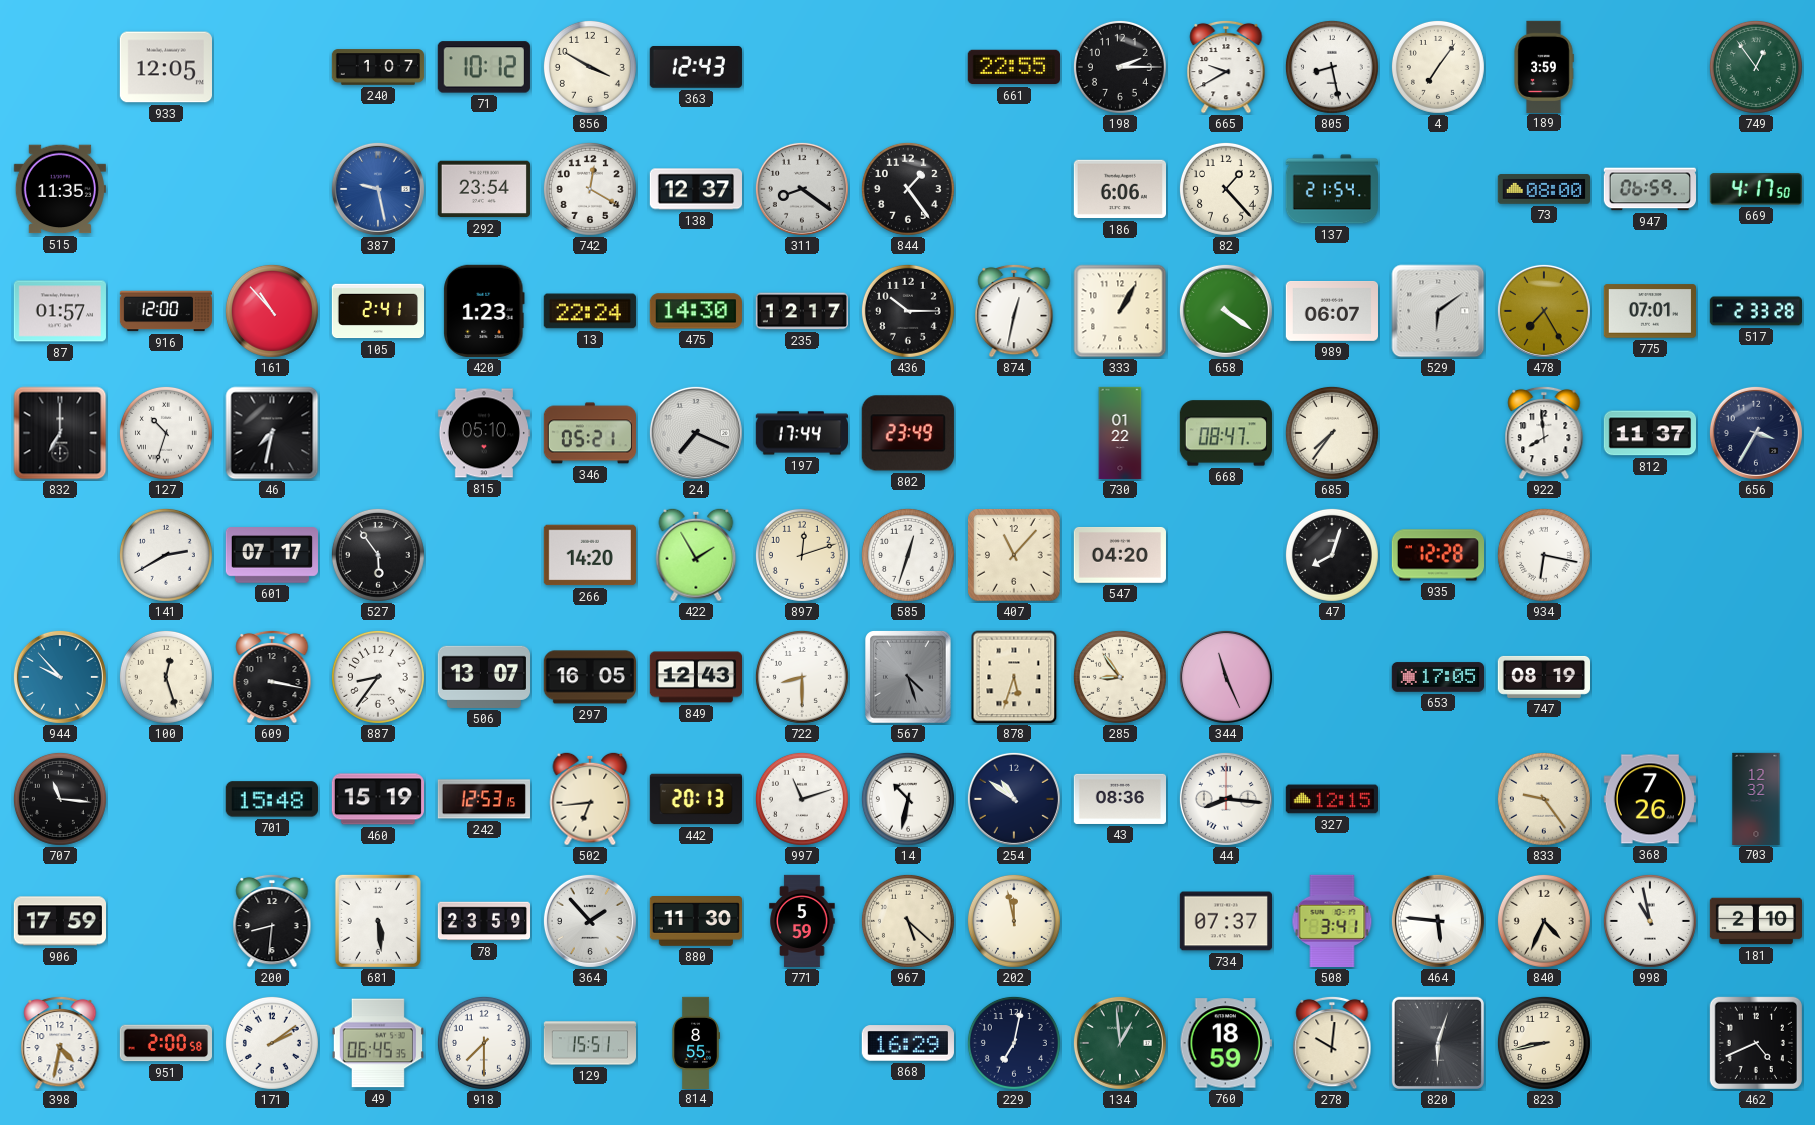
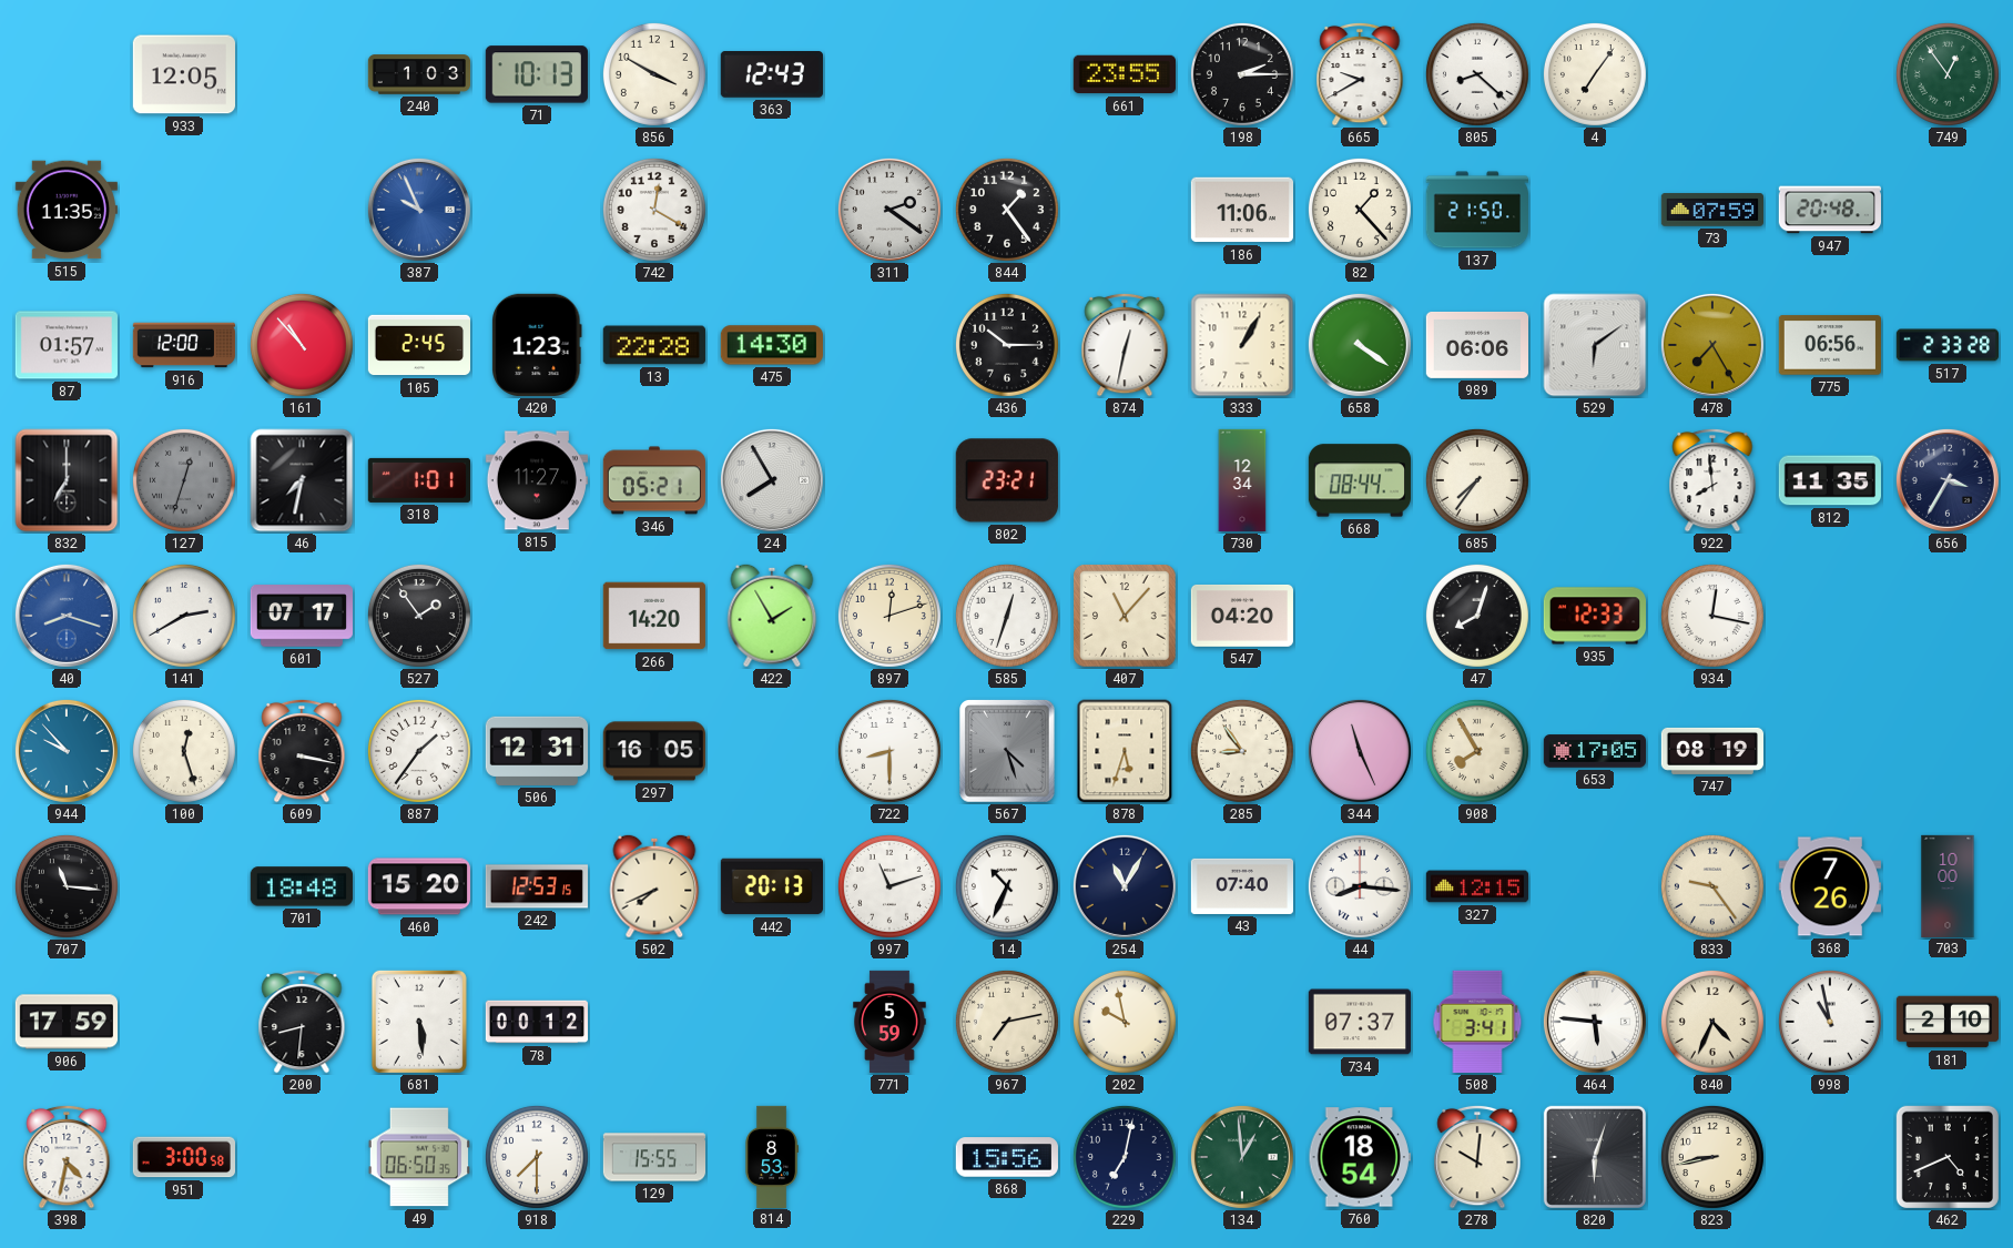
240: 1:07 -> 1:03 (419, 74)
71: 10:12 -> 10:13 (537, 74)
661: 22:55 -> 23:55 (1125, 74)
805: 8:28 -> 8:22 (1477, 74)
189: 3:59 -> none (1544, 66)
387: 9:28 -> 9:56 (419, 210)
292: 23:54 -> none (484, 189)
138: 12:37 -> none (695, 189)
311: 8:21 -> 2:21 (889, 210)
186: 6:06 -> 11:06 (1241, 210)
137: 21:54 -> 21:50 (1476, 210)
73: 08:00 -> 07:59 (1711, 210)
947: 06:59 -> 20:48 (1829, 210)
669: 4:17 -> none (1756, 189)
105: 2:41 -> 2:45 (418, 345)
13: 22:24 -> 22:28 (654, 345)
235: 12:17 -> none (801, 311)
989: 06:07 -> 06:06 (1476, 345)
775: 07:01 -> 06:56 (1829, 345)
127: 10:33 -> 12:33 (184, 480)
127 dial: white -> grey (184, 480)
318: none -> 1:01 (418, 480)
815: 05:10 -> 11:27 (536, 480)
24: 7:19 -> 7:55 (772, 480)
197: 17:44 -> none (801, 433)
802: 23:49 -> 23:21 (1007, 480)
730: 01:22 -> 12:34 (1242, 480)
668: 08:47 -> 08:44 (1359, 480)
812: 11:37 -> 11:35 (1829, 480)
40: none -> 8:18 (67, 616)
527: 5:54 -> 1:54 (419, 616)
935: 12:28 -> 12:33 (1594, 616)
934: 6:17 -> 12:17 (1712, 616)
887: 8:36 -> 1:36 (419, 751)
506: 13:07 -> 12:31 (536, 751)
849: 12:43 -> none (695, 677)
908: none -> 7:55 (1477, 751)
701: 15:48 -> 18:48 (302, 886)
460: 15:19 -> 15:20 (419, 886)
502: 6:44 -> 7:41 (654, 886)
14: 10:32 -> 10:34 (1007, 886)
254: 10:51 -> 11:05 (1125, 886)
43: 08:36 -> 07:40 (1241, 886)
703: 12:32 -> 10:00 (1948, 885)
78: 23:59 -> 00:12 (537, 1022)
364: 1:53 -> none (590, 921)
880: 11:30 -> none (695, 922)
967: 5:22 -> 7:13 (1007, 1022)
202: 11:58 -> 9:58 (1125, 1022)
951: 2:00 -> 3:00 (183, 1157)
171: 2:09 -> none (272, 1043)
49: 06:45 -> 06:50 (419, 1157)
129: 15:51 -> 15:55 (654, 1157)
814: 8:55 -> 8:53 (772, 1156)
868: 16:29 -> 15:56 (1007, 1157)
760: 18:59 -> 18:54 (1360, 1157)
